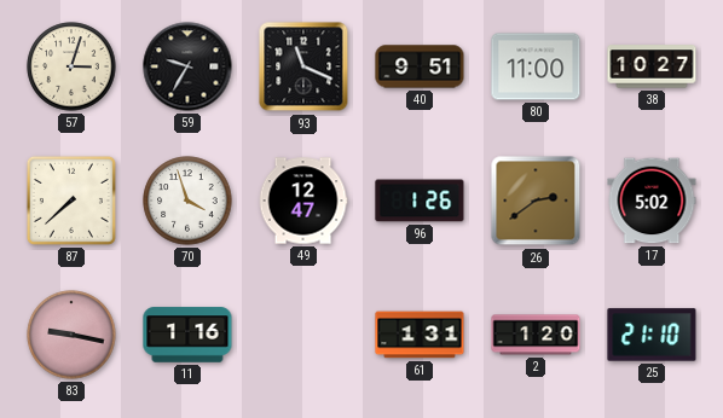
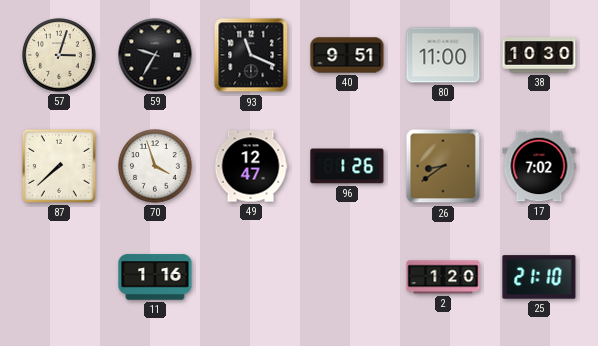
38: 10:27 -> 10:30 (539, 55)
26: 2:39 -> 8:39 (443, 166)
17: 5:02 -> 7:02 (539, 166)
83: 9:17 -> none (71, 335)
61: 1:31 -> none (420, 335)
